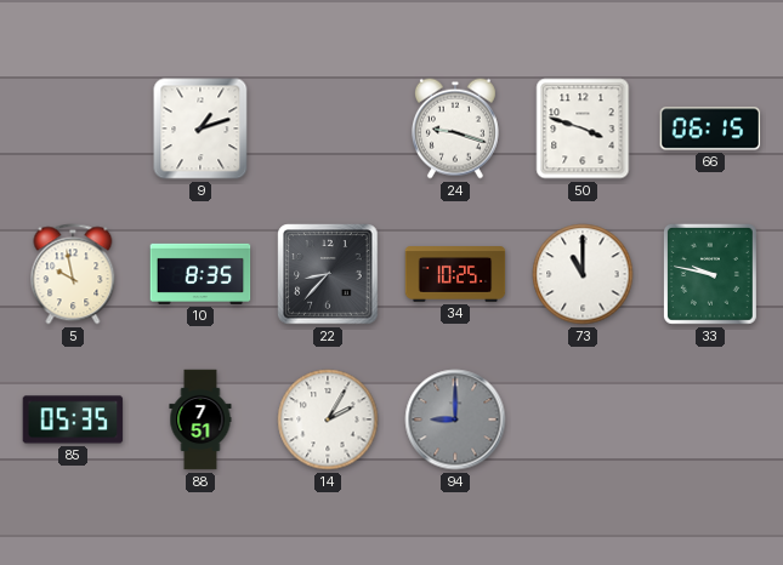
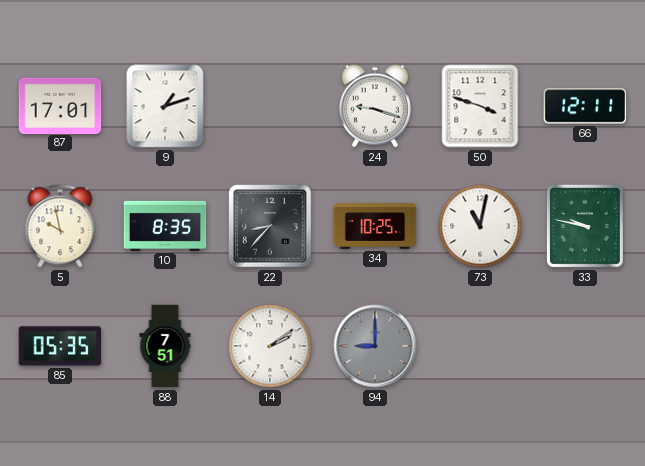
87: none -> 17:01 (60, 105)
66: 06:15 -> 12:11 (585, 106)
73: 11:00 -> 11:02 (480, 226)
14: 2:05 -> 2:09 (270, 346)
